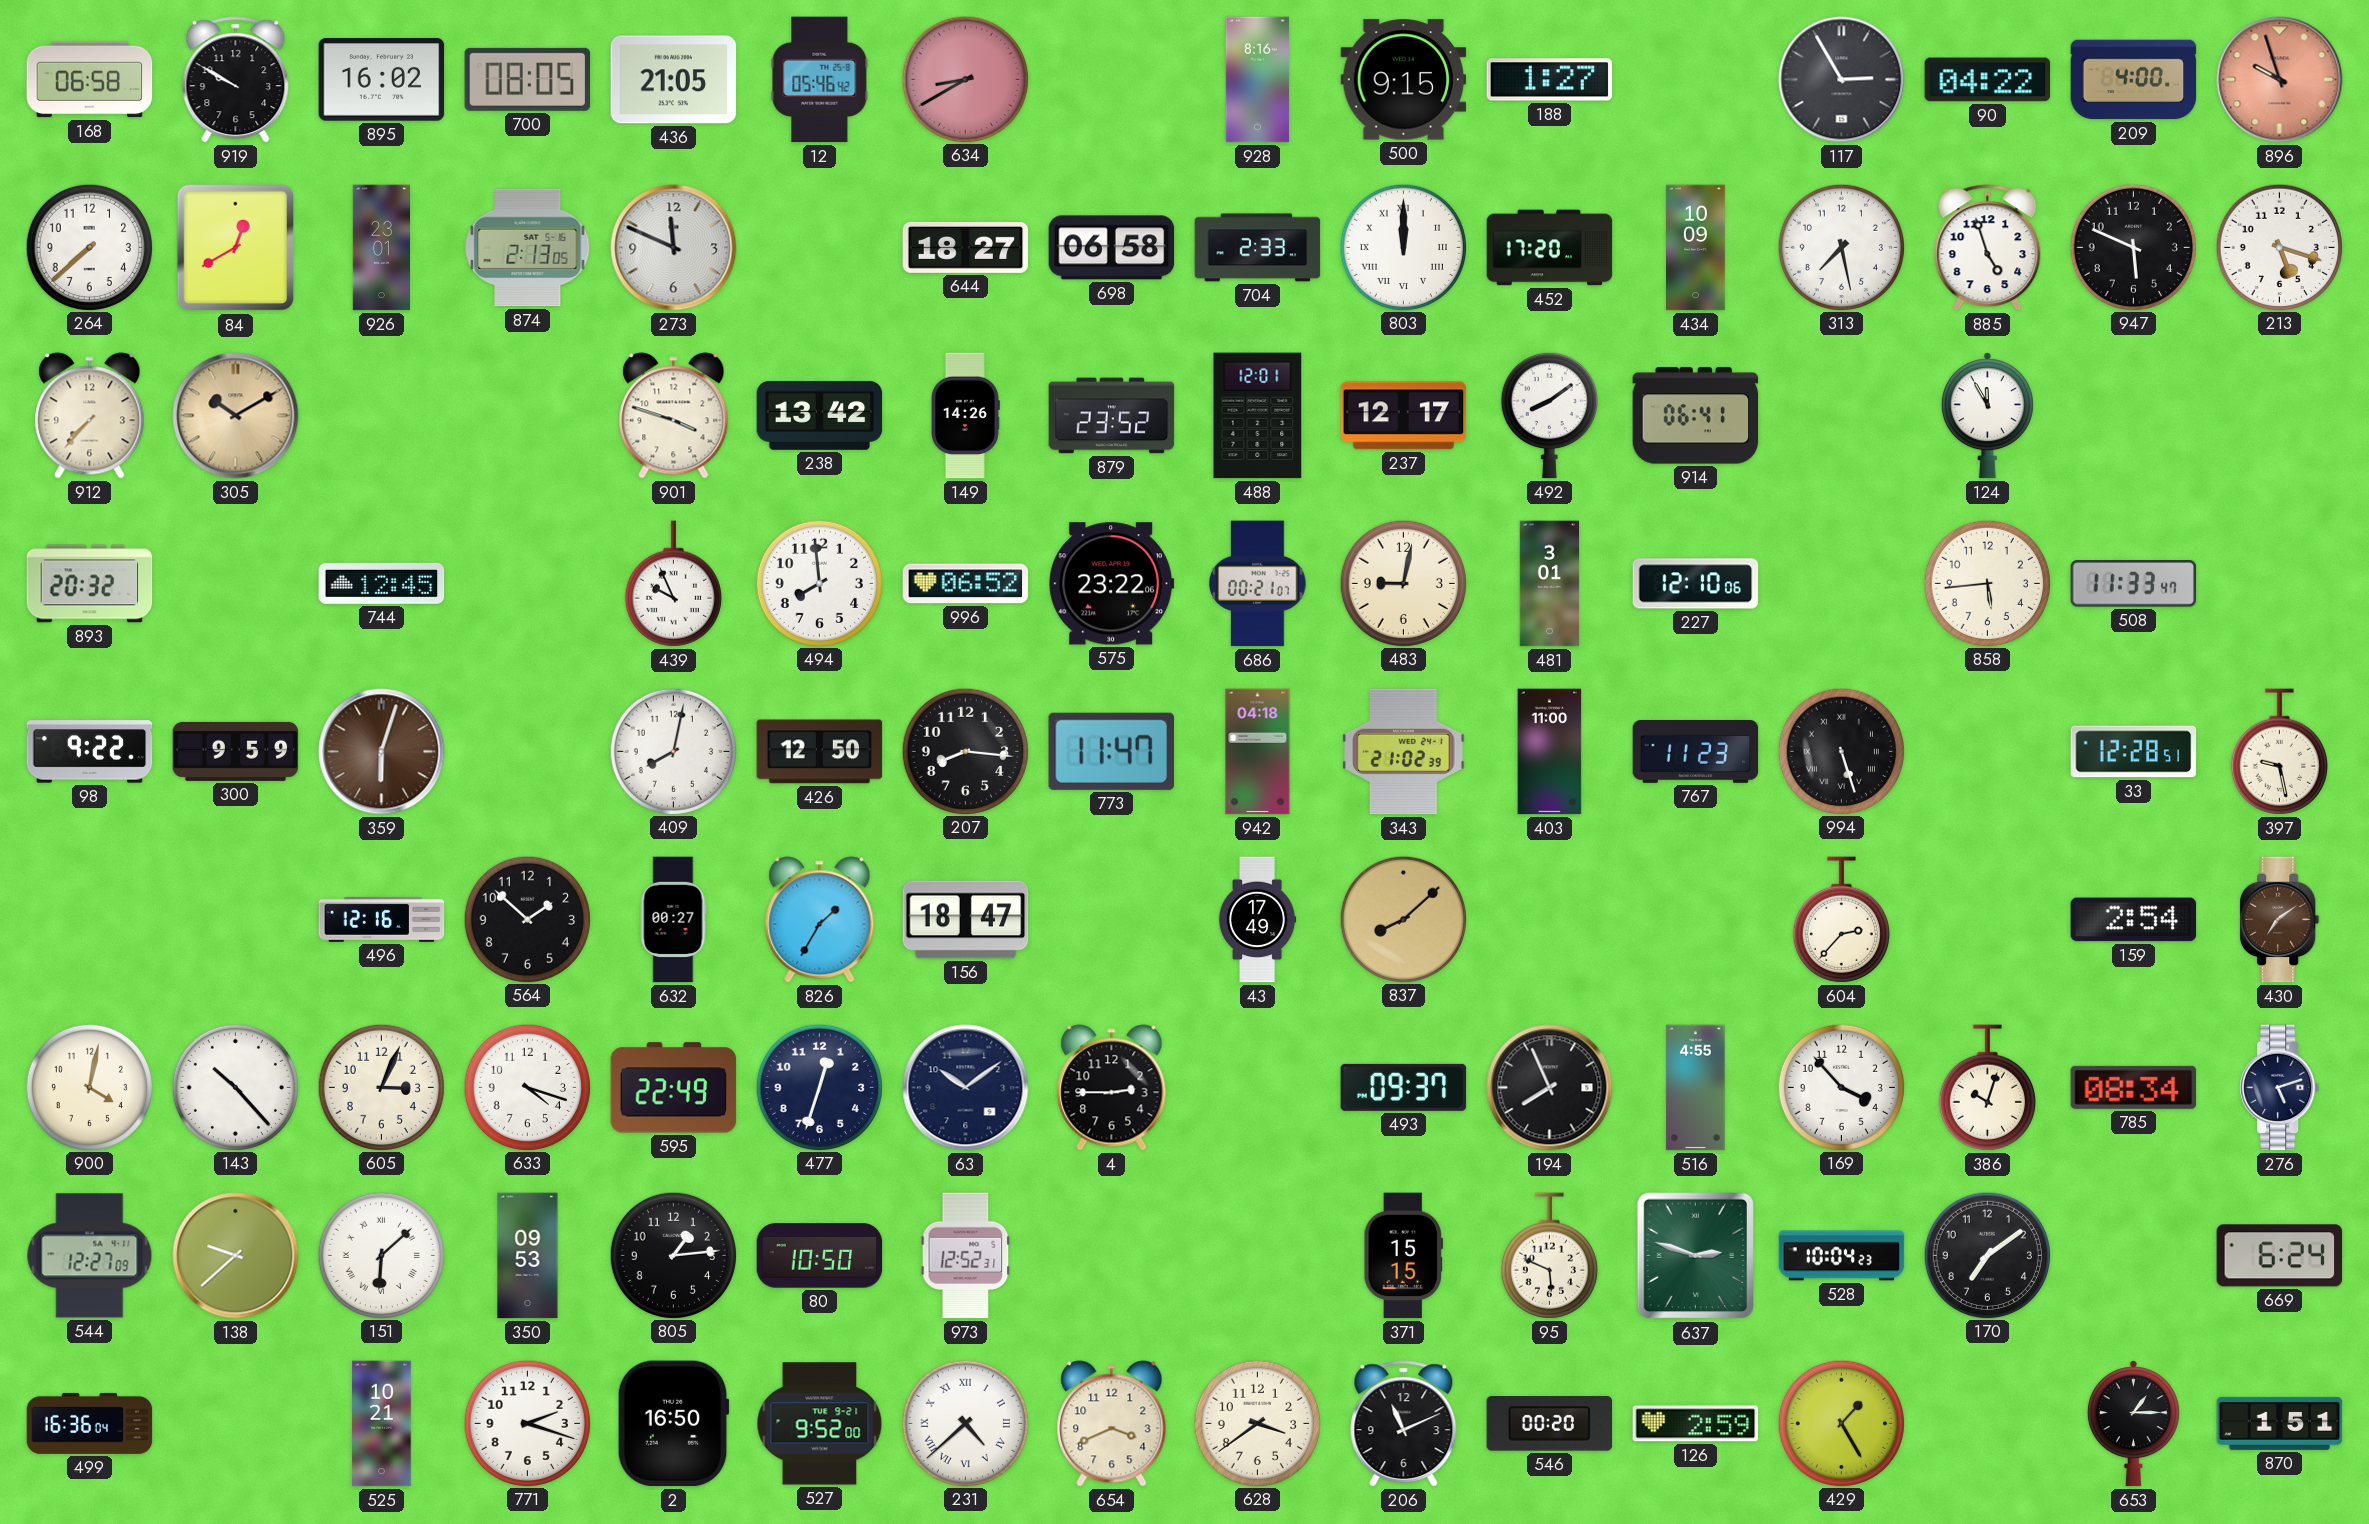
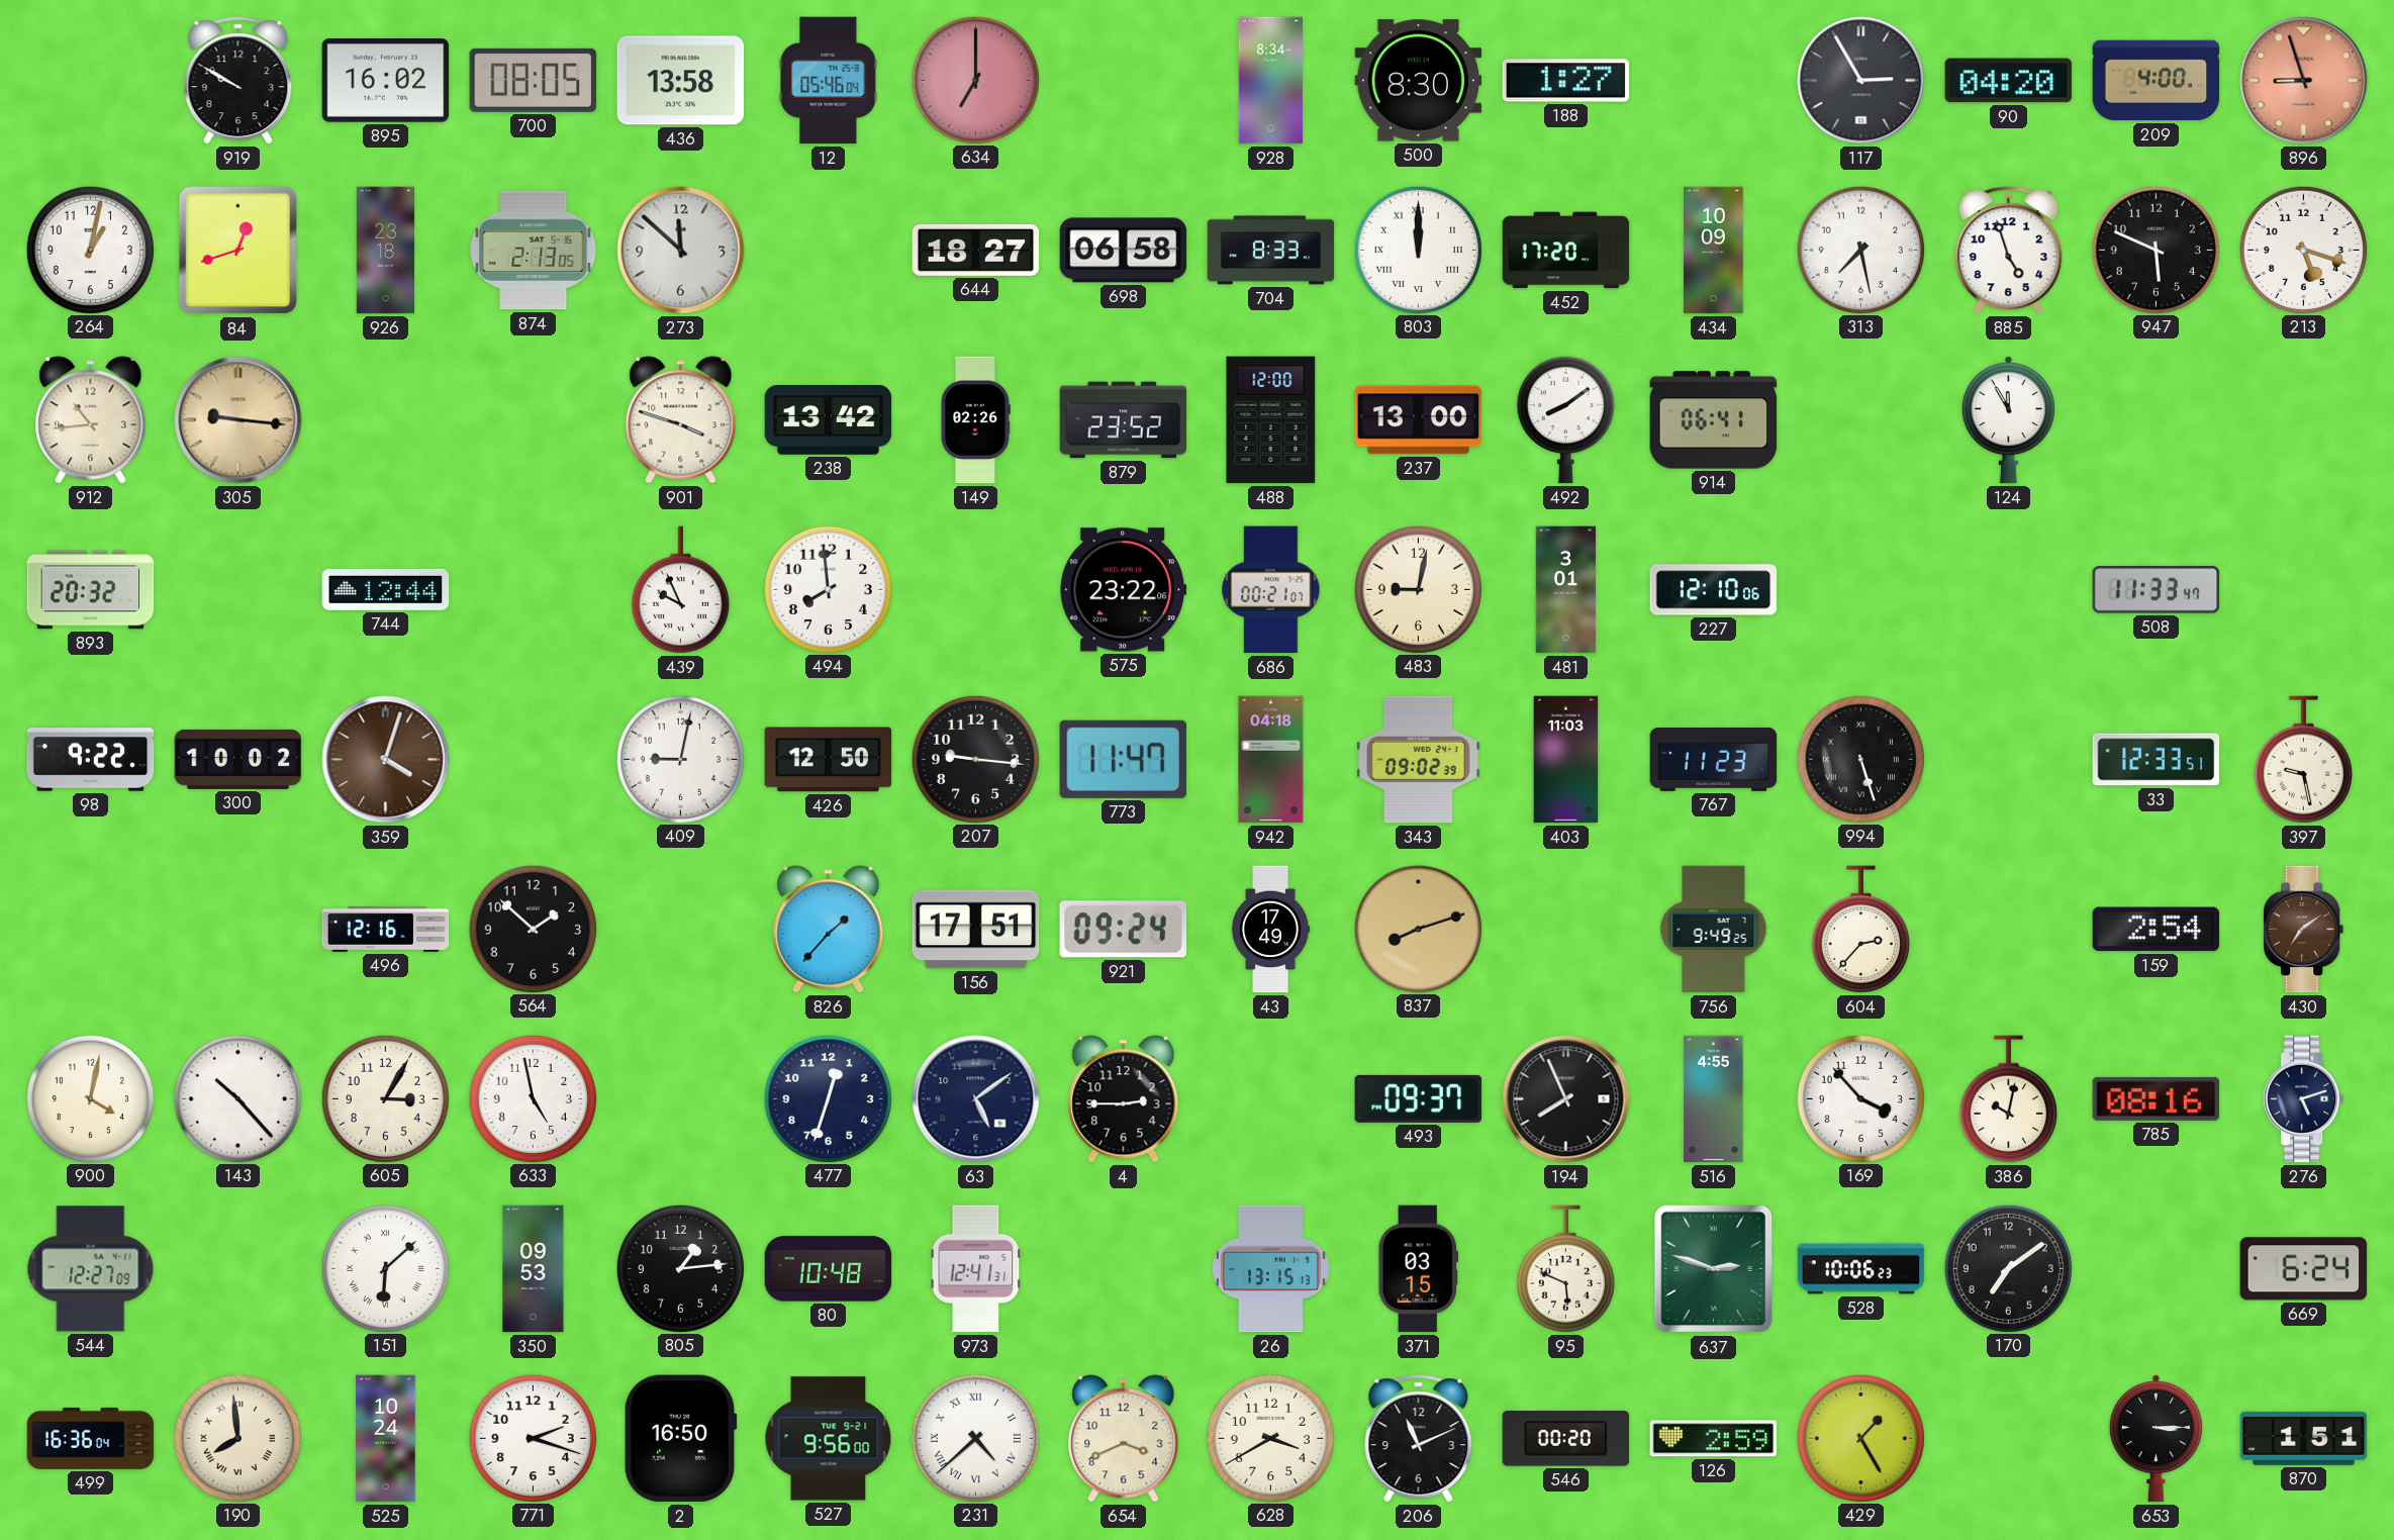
168: 06:58 -> none (90, 80)
436: 21:05 -> 13:58 (681, 81)
12: 05:46:42 -> 05:46:04 (829, 81)
634: 8:40 -> 7:00 (975, 80)
928: 8:16 -> 8:34 (1270, 81)
500: 9:15 -> 8:30 (1419, 81)
90: 04:22 -> 04:20 (2009, 81)
896: 9:57 -> 8:57 (2304, 81)
264: 7:38 -> 1:02 (90, 250)
84: 12:40 -> 12:42 (237, 251)
926: 23:01 -> 23:18 (385, 251)
273: 11:49 -> 11:52 (681, 251)
704: 2:33 -> 8:33 (1271, 251)
912: 7:37 -> 10:44 (91, 420)
305: 10:10 -> 9:16 (238, 420)
149: 14:26 -> 02:26 (976, 420)
488: 12:01 -> 12:00 (1271, 420)
237: 12:17 -> 13:00 (1419, 420)
744: 12:45 -> 12:44 (386, 589)
996: 06:52 -> none (966, 584)
858: 5:44 -> none (1987, 583)
300: 9:59 -> 10:02 (238, 759)
359: 6:03 -> 4:03 (386, 760)
409: 8:02 -> 9:02 (680, 759)
207: 8:16 -> 9:16 (975, 759)
343: 21:02 -> 09:02 (1419, 760)
403: 11:00 -> 11:03 (1566, 760)
33: 12:28 -> 12:33 (2157, 760)
632: 00:27 -> none (673, 920)
826: 1:35 -> 1:37 (829, 930)
156: 18:47 -> 17:51 (976, 930)
921: none -> 09:24 (1124, 930)
837: 8:08 -> 8:12 (1418, 929)
756: none -> 9:49 (1714, 930)
605: 3:04 -> 3:05 (385, 1098)
633: 4:18 -> 4:58 (533, 1098)
595: 22:49 -> none (674, 1088)
63: 10:09 -> 5:09 (976, 1099)
386: 10:03 -> 10:02 (2008, 1099)
785: 08:34 -> 08:16 (2157, 1098)
138: 9:38 -> none (236, 1256)
80: 10:50 -> 10:48 (829, 1269)
973: 12:52 -> 12:41 (976, 1269)
26: none -> 13:15 (1270, 1269)
371: 15:15 -> 03:15 (1419, 1269)
528: 10:04 -> 10:06 (1861, 1269)
190: none -> 7:59 (237, 1438)
525: 10:21 -> 10:24 (386, 1439)
527: 9:52 -> 9:56 (829, 1439)
628: 3:39 -> 3:40 (1270, 1438)
653: 1:15 -> 3:15 (2156, 1439)
